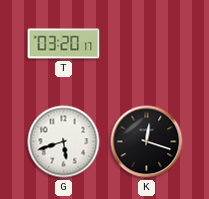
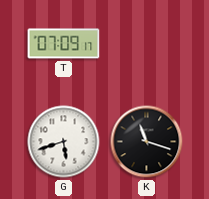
T: 03:20 -> 07:09 (64, 44)
K: 12:18 -> 11:18 (147, 142)
